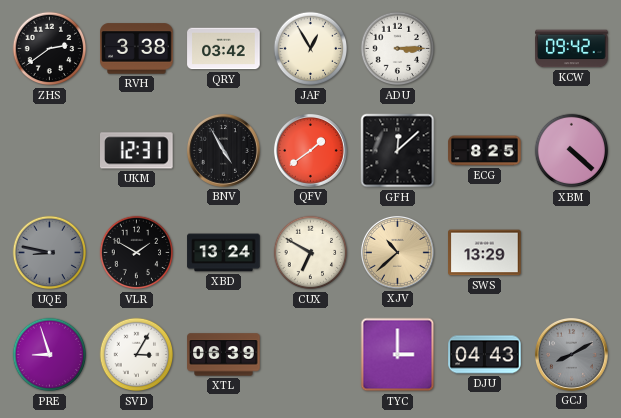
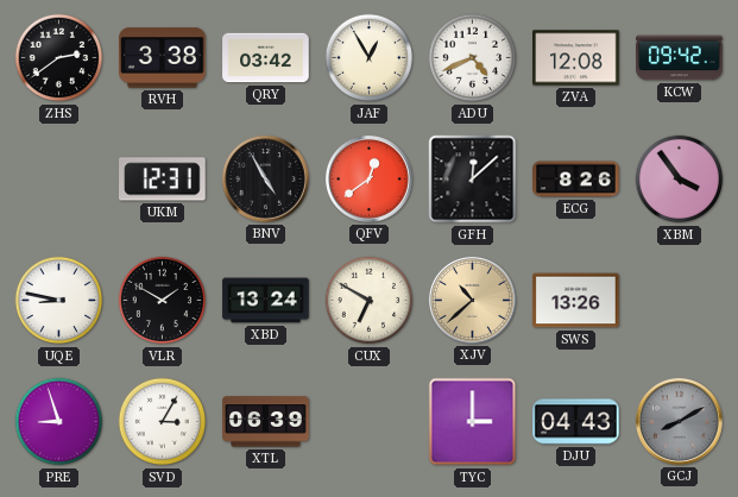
ADU: 3:15 -> 4:41 (473, 58)
ZVA: none -> 12:08 (576, 58)
QFV: 1:39 -> 12:39 (368, 178)
ECG: 8:25 -> 8:26 (576, 180)
XBM: 4:22 -> 3:54 (680, 180)
UQE dial: grey -> white (59, 301)
SWS: 13:29 -> 13:26 (576, 301)
